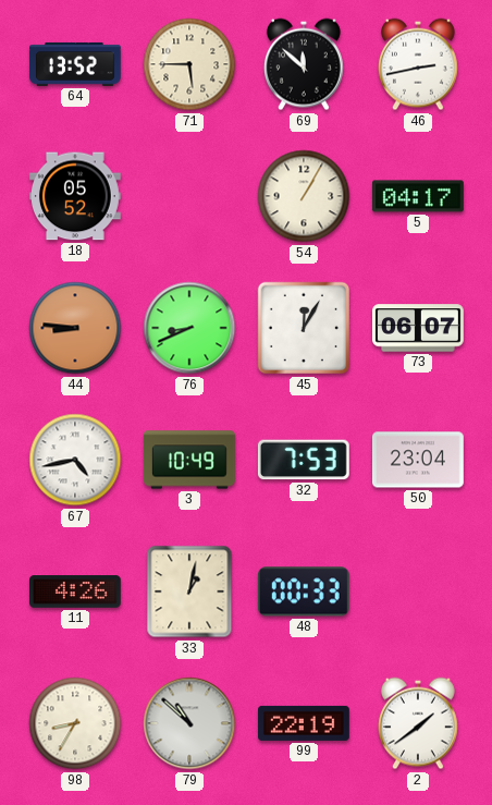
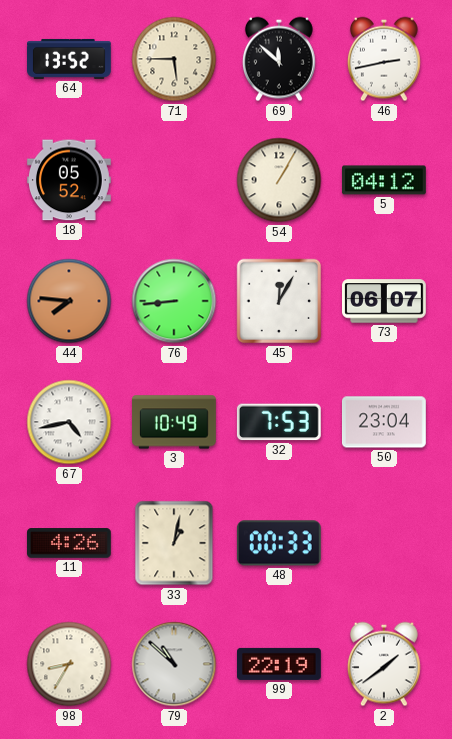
5: 04:17 -> 04:12 (385, 180)
44: 8:46 -> 7:46 (69, 301)
76: 8:41 -> 8:44 (174, 301)
